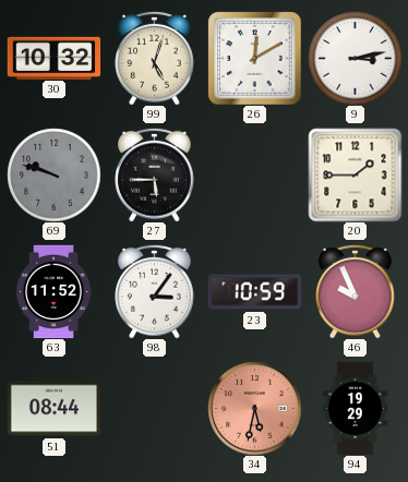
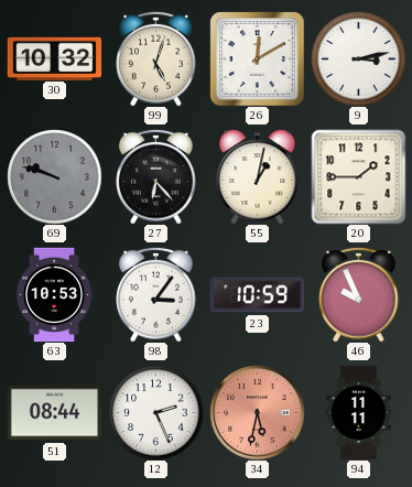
27: 5:45 -> 6:23 (156, 176)
55: none -> 1:02 (258, 176)
63: 11:52 -> 10:53 (54, 294)
12: none -> 2:26 (155, 412)
94: 19:29 -> 11:11 (358, 412)
